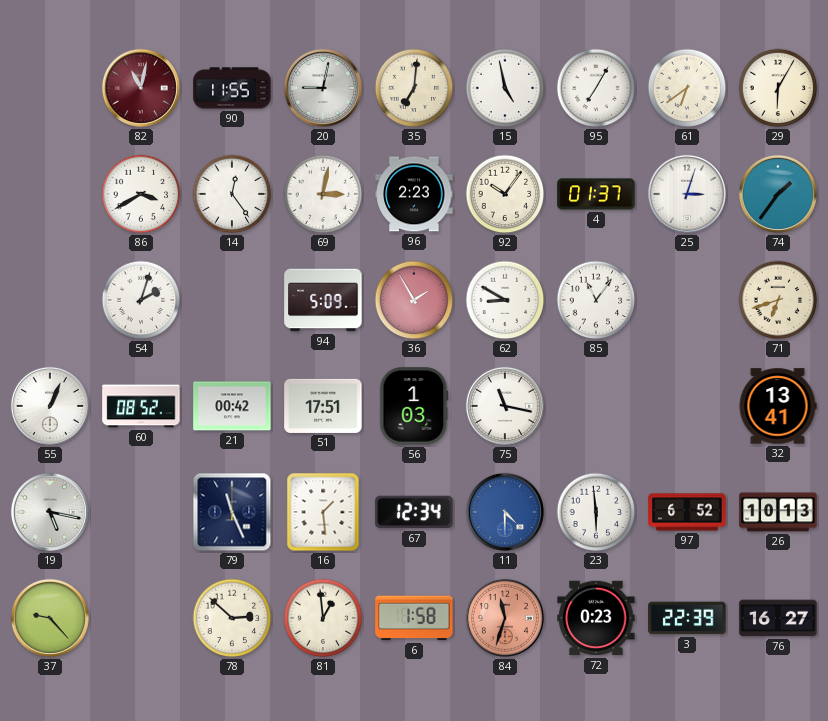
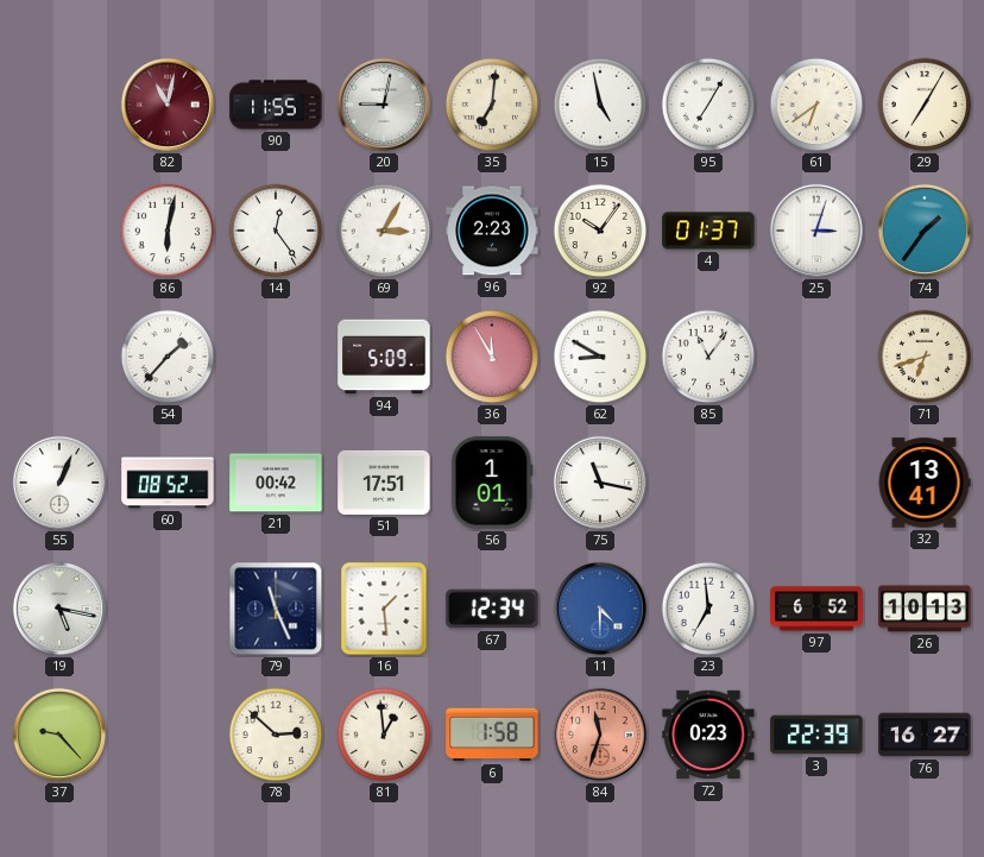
29: 6:05 -> 7:05 (925, 105)
86: 3:40 -> 6:02 (168, 231)
69: 3:02 -> 3:05 (384, 231)
54: 2:03 -> 1:37 (168, 357)
36: 1:55 -> 11:55 (492, 357)
56: 1:03 -> 1:01 (492, 483)
23: 5:59 -> 6:59 (708, 609)
